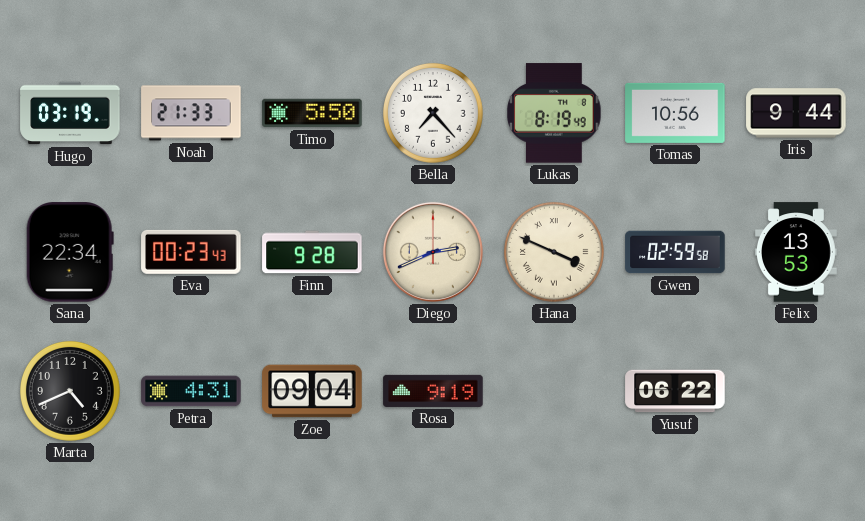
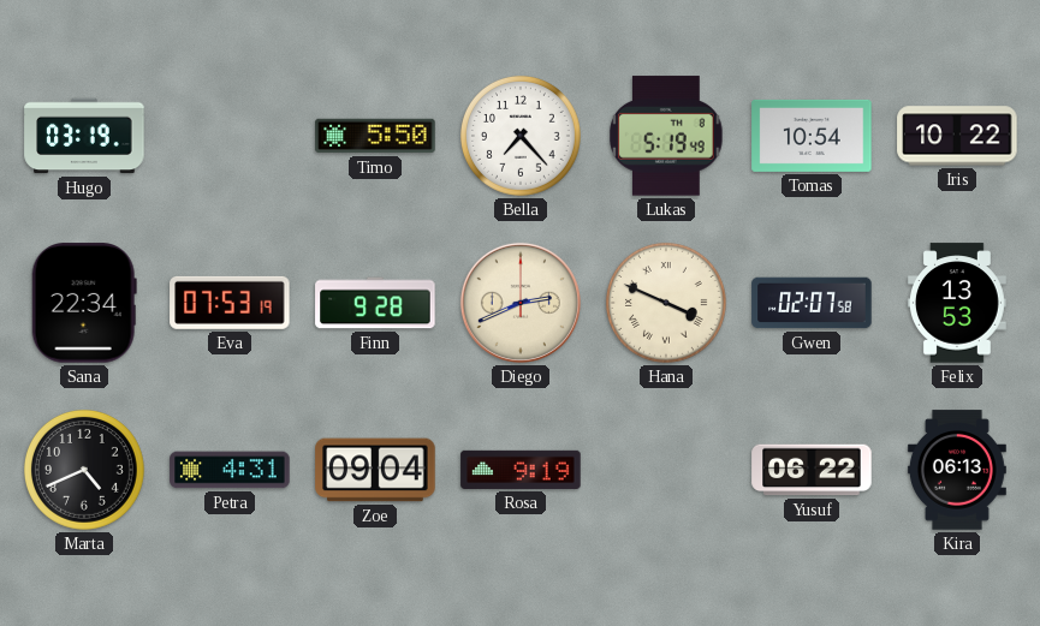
Noah: 21:33 -> none (191, 113)
Lukas: 8:19 -> 5:19 (666, 136)
Tomas: 10:56 -> 10:54 (812, 136)
Iris: 9:44 -> 10:22 (957, 136)
Eva: 00:23 -> 07:53 (230, 303)
Gwen: 02:59 -> 02:07 (812, 303)
Kira: none -> 06:13 (957, 470)
